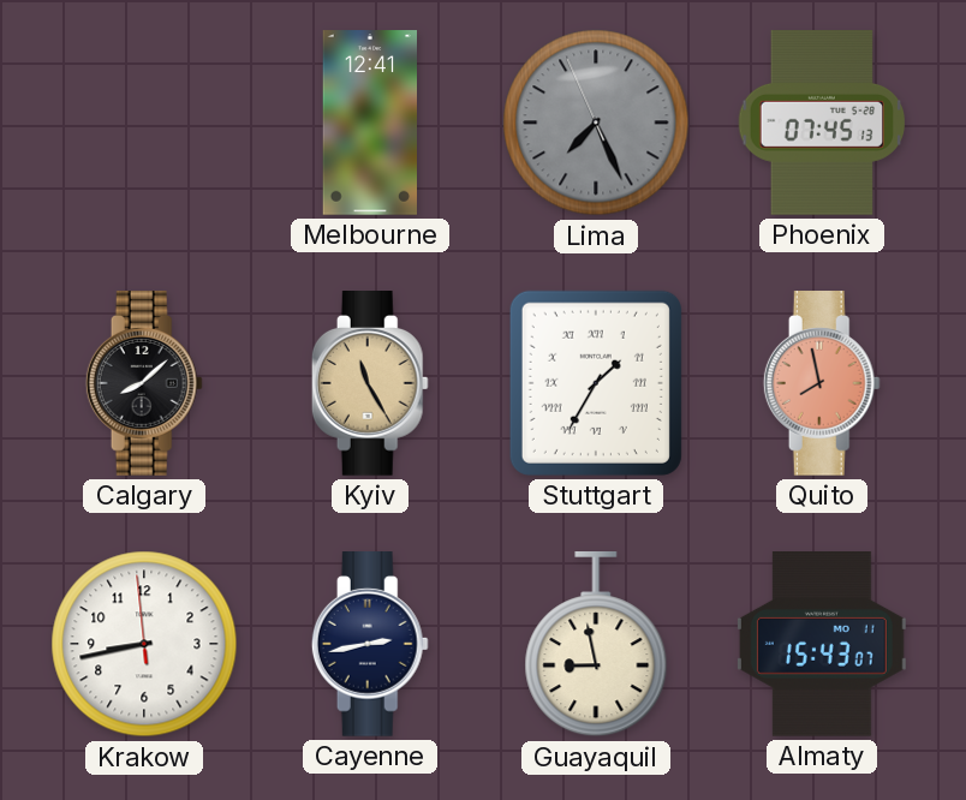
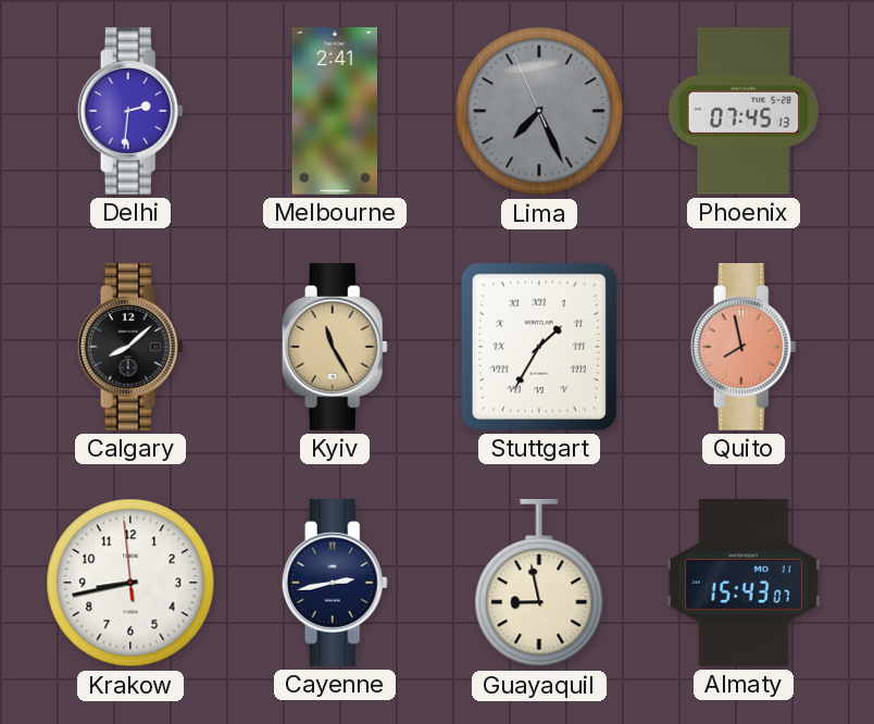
Delhi: none -> 2:31 (130, 112)
Melbourne: 12:41 -> 2:41 (334, 111)
